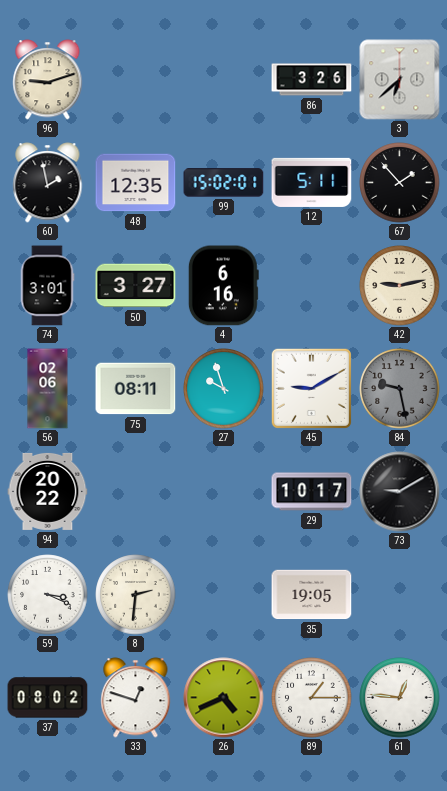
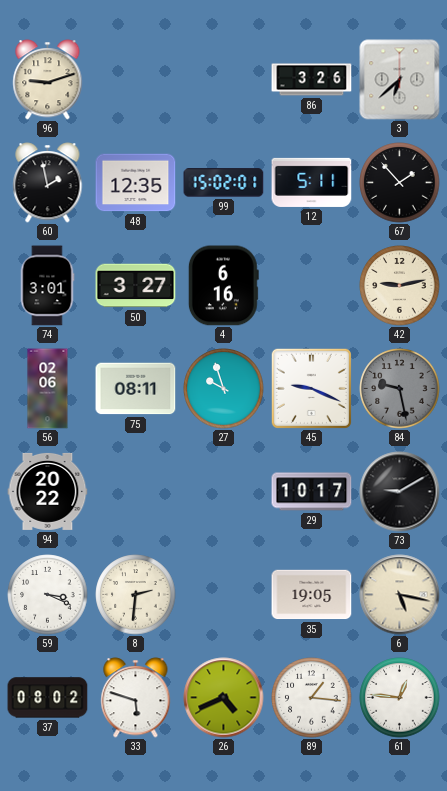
45: 9:10 -> 9:19 (311, 388)
6: none -> 5:17 (400, 595)
33: 12:48 -> 5:48 (136, 698)
89: 1:15 -> 1:16 (312, 698)
